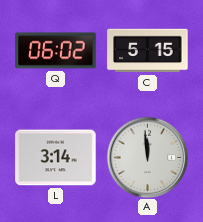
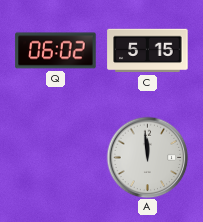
L: 3:14 -> none (56, 158)
